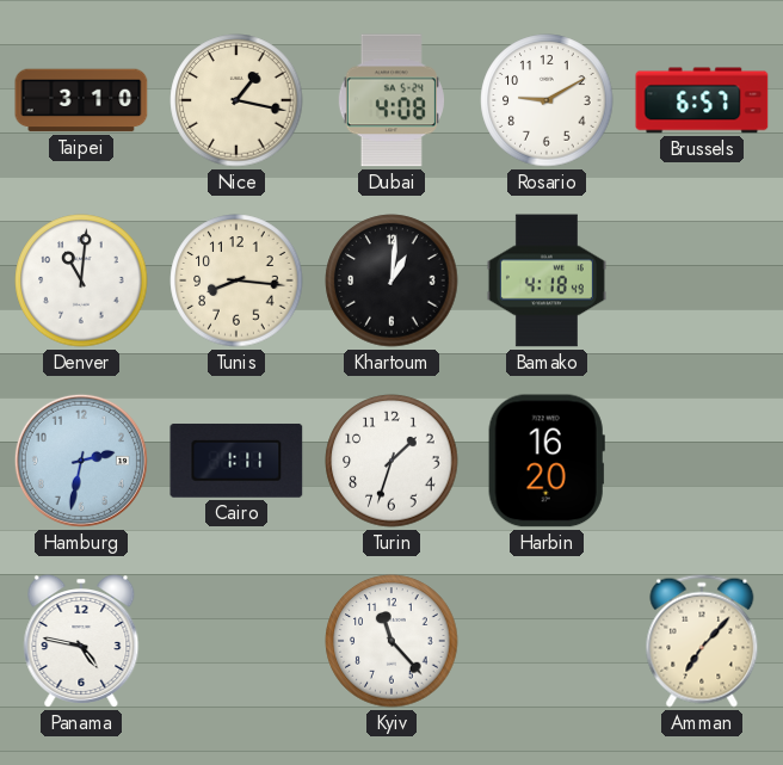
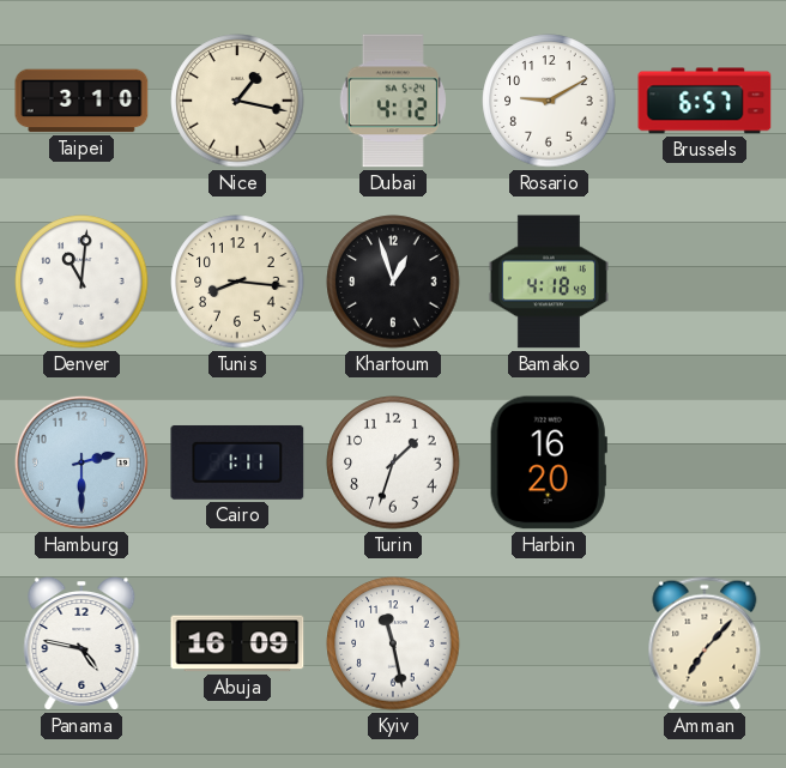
Dubai: 4:08 -> 4:12 (393, 101)
Khartoum: 1:01 -> 12:57 (393, 282)
Hamburg: 2:32 -> 2:30 (81, 462)
Abuja: none -> 16:09 (237, 643)
Kyiv: 11:23 -> 11:28 (393, 643)
